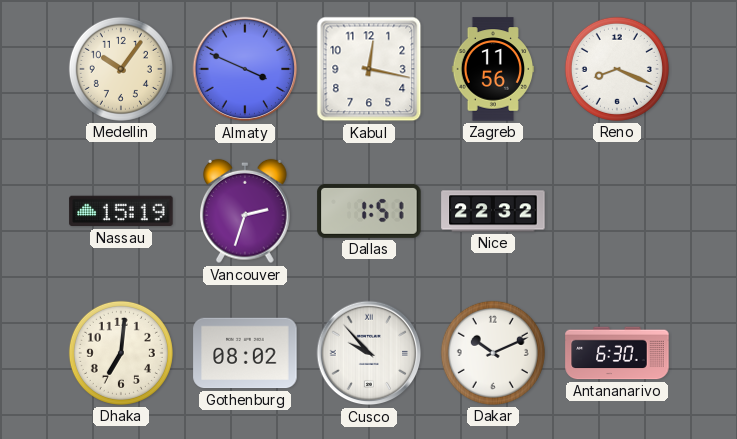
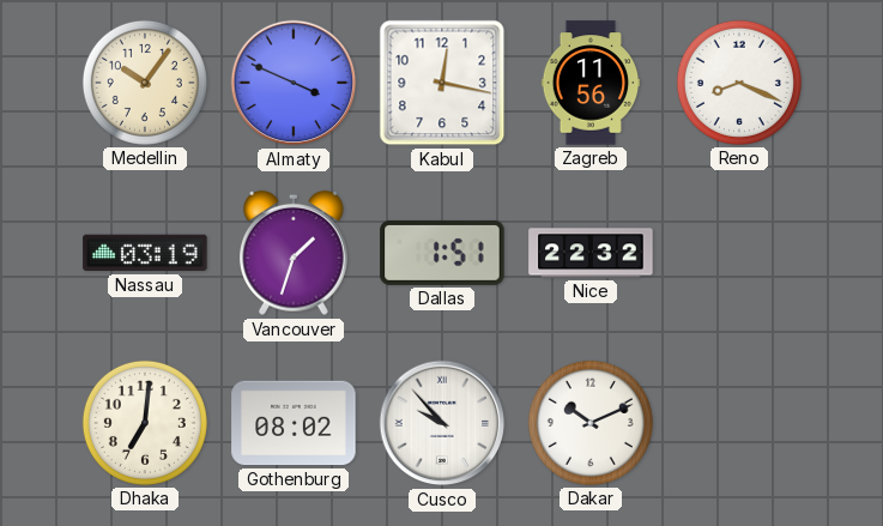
Nassau: 15:19 -> 03:19 (145, 253)
Vancouver: 2:33 -> 1:33 (295, 253)
Antananarivo: 6:30 -> none (617, 353)
